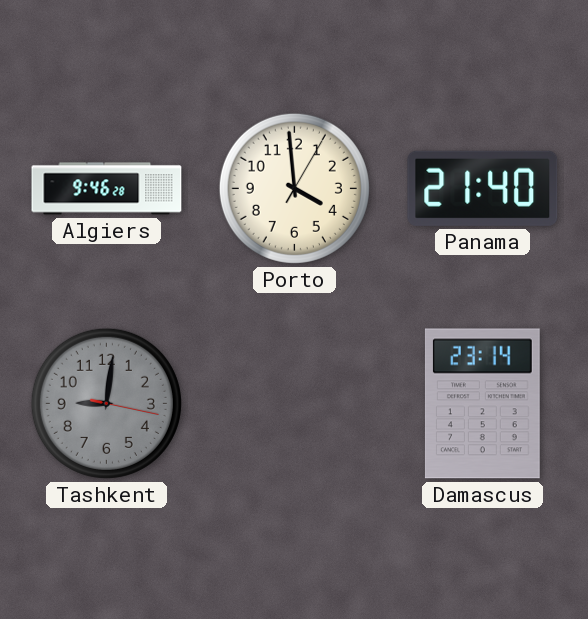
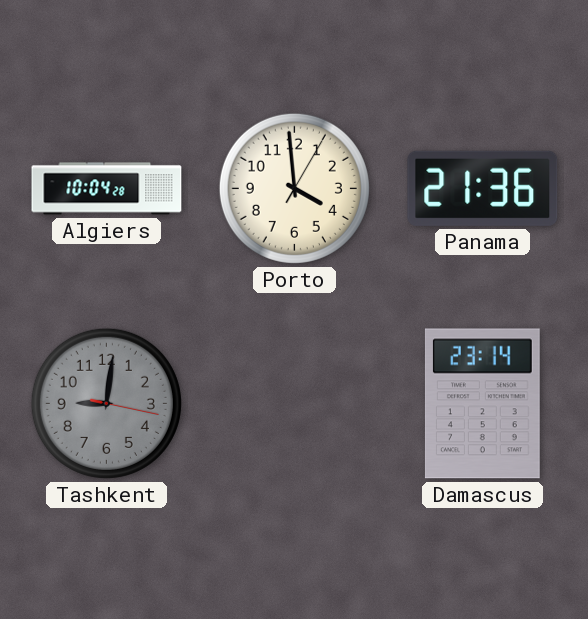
Algiers: 9:46 -> 10:04 (107, 189)
Panama: 21:40 -> 21:36 (483, 188)
